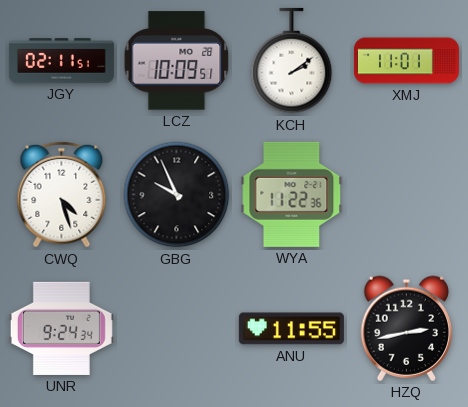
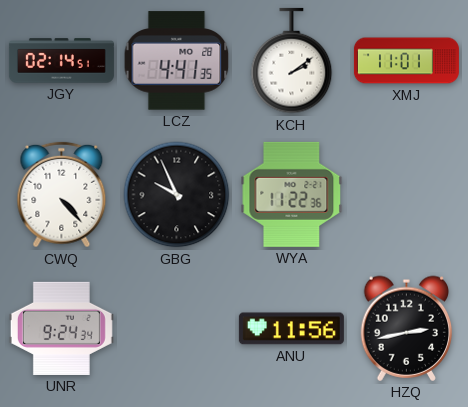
JGY: 02:11 -> 02:14 (61, 61)
LCZ: 10:09 -> 4:41 (177, 61)
CWQ: 4:27 -> 4:23 (62, 195)
ANU: 11:55 -> 11:56 (291, 329)
